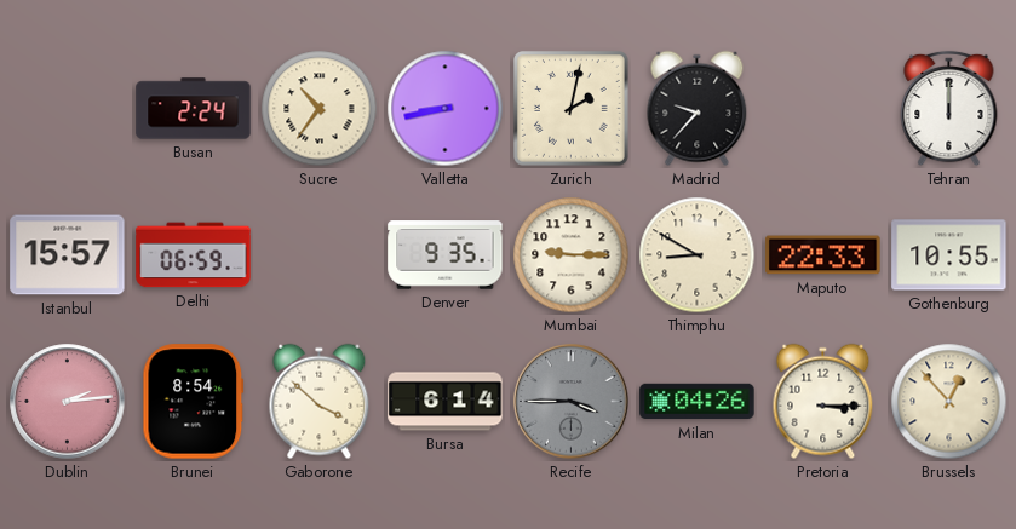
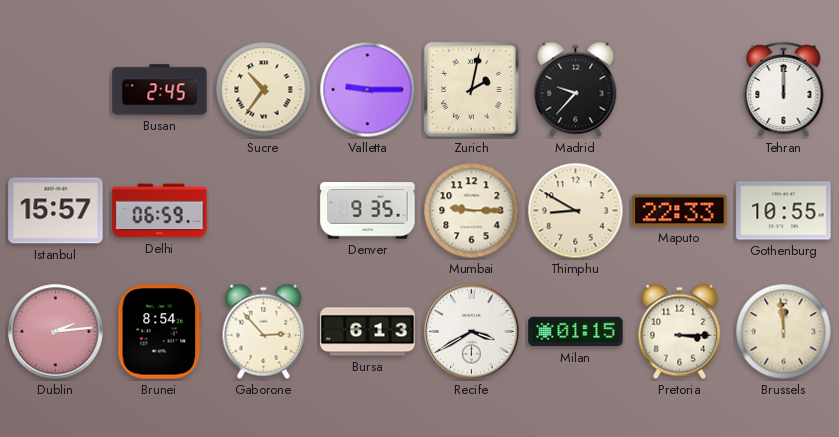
Busan: 2:24 -> 2:45 (160, 90)
Valletta: 8:43 -> 9:15 (368, 90)
Gaborone: 3:52 -> 2:53 (264, 332)
Bursa: 6:14 -> 6:13 (368, 332)
Recife: 3:45 -> 3:40 (472, 332)
Recife dial: grey -> white (472, 332)
Milan: 04:26 -> 01:15 (576, 332)
Brussels: 12:53 -> 11:59 (784, 332)
